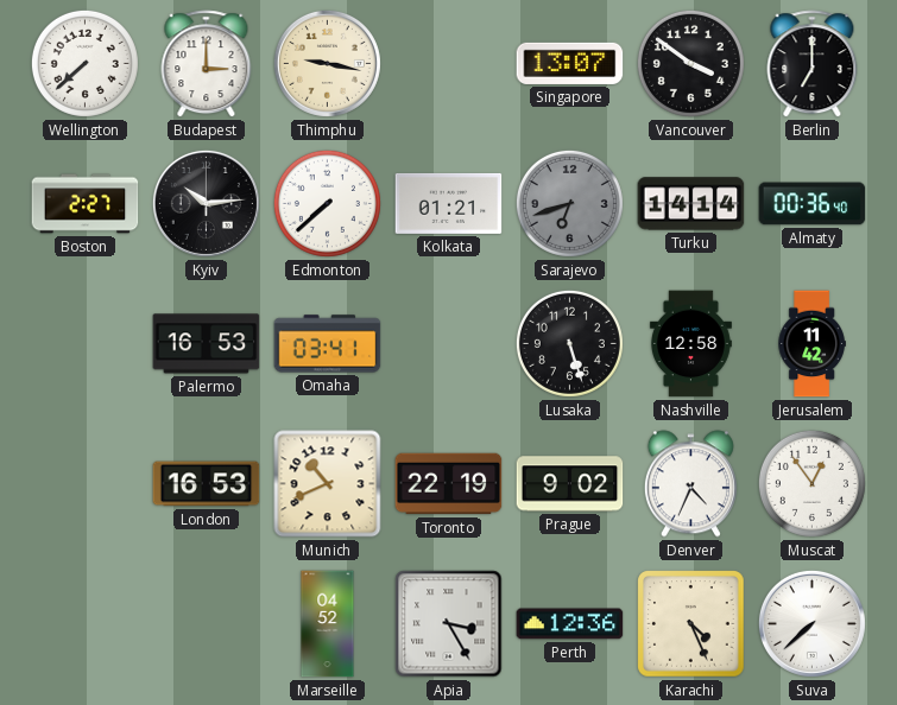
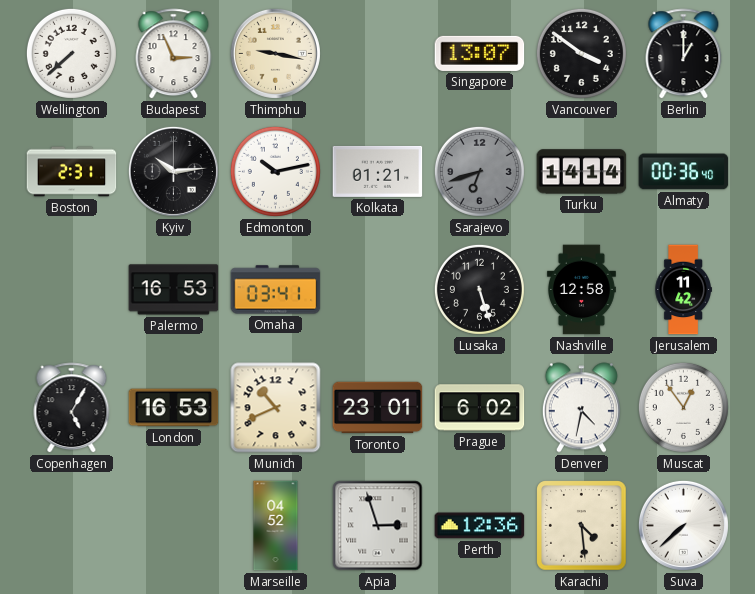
Budapest: 3:00 -> 2:56 (174, 54)
Berlin: 7:00 -> 1:00 (684, 54)
Boston: 2:27 -> 2:31 (72, 172)
Edmonton: 7:38 -> 10:13 (275, 171)
Copenhagen: none -> 5:05 (72, 408)
Toronto: 22:19 -> 23:01 (378, 408)
Prague: 9:02 -> 6:02 (480, 408)
Denver: 4:34 -> 4:32 (581, 408)
Apia: 3:25 -> 2:57 (378, 526)
Karachi: 4:26 -> 4:29 (582, 526)
